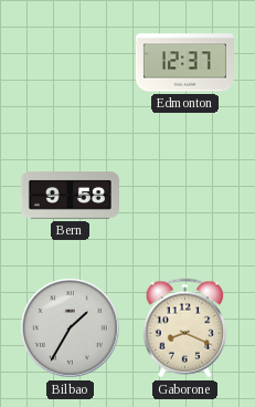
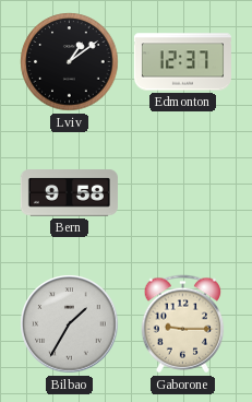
Lviv: none -> 1:09 (70, 62)
Gaborone: 8:19 -> 9:15 (183, 324)
